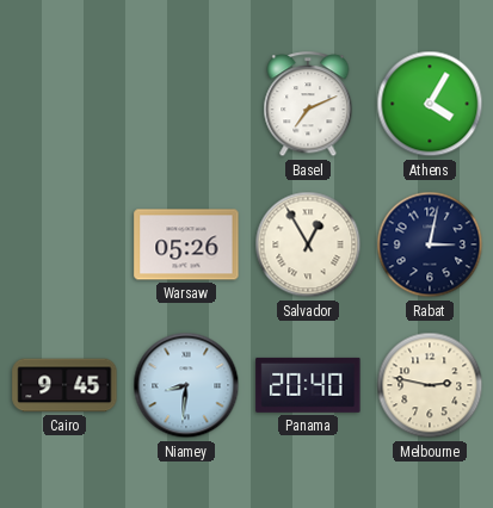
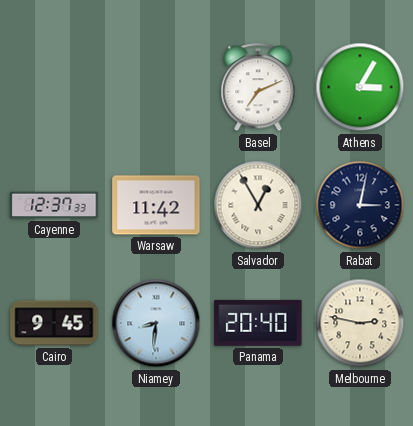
Athens: 4:05 -> 3:05 (360, 87)
Cayenne: none -> 12:37 (54, 205)
Warsaw: 05:26 -> 11:42 (156, 205)
